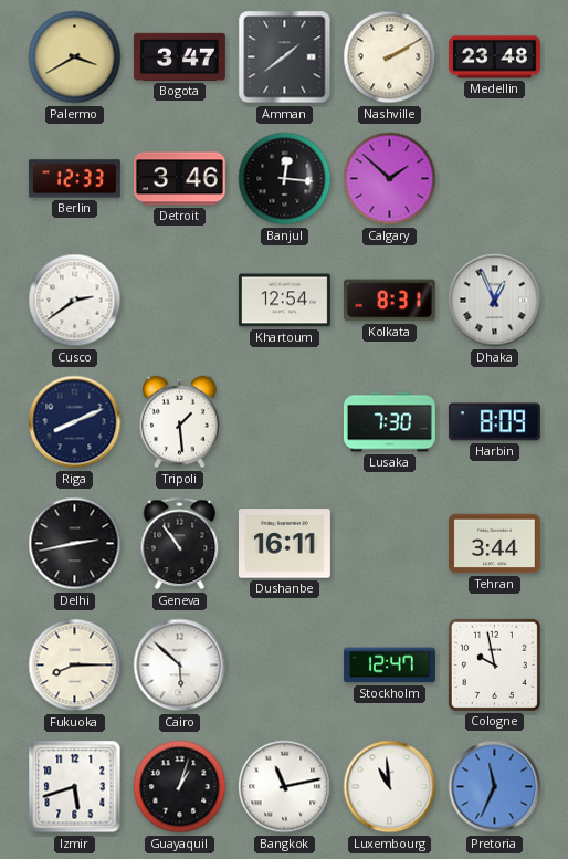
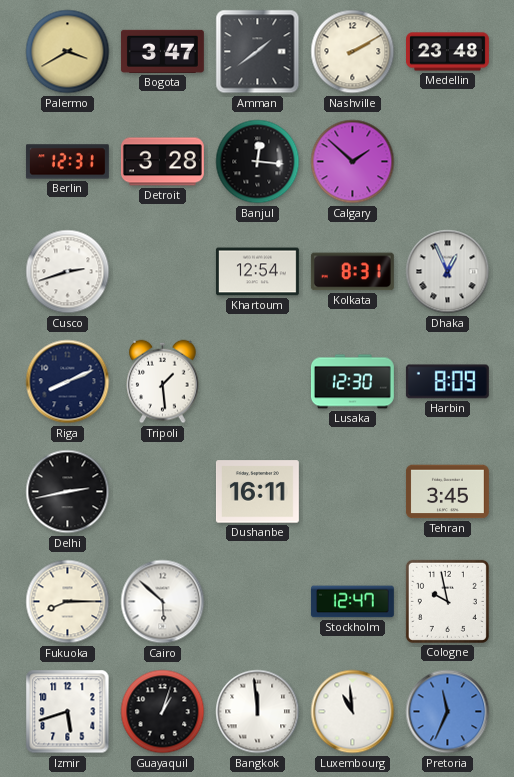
Berlin: 12:33 -> 12:31 (67, 162)
Detroit: 3:46 -> 3:28 (162, 162)
Cusco: 2:39 -> 2:42 (68, 272)
Lusaka: 7:30 -> 12:30 (352, 382)
Geneva: 10:54 -> none (180, 544)
Tehran: 3:44 -> 3:45 (447, 492)
Bangkok: 11:13 -> 11:59 (258, 712)
